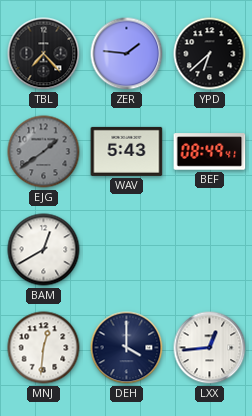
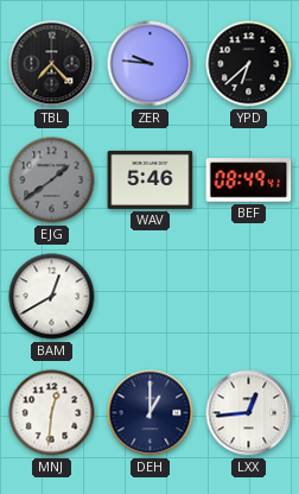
ZER: 1:46 -> 9:46 (151, 64)
WAV: 5:43 -> 5:46 (151, 179)
DEH: 4:00 -> 1:00 (151, 413)
